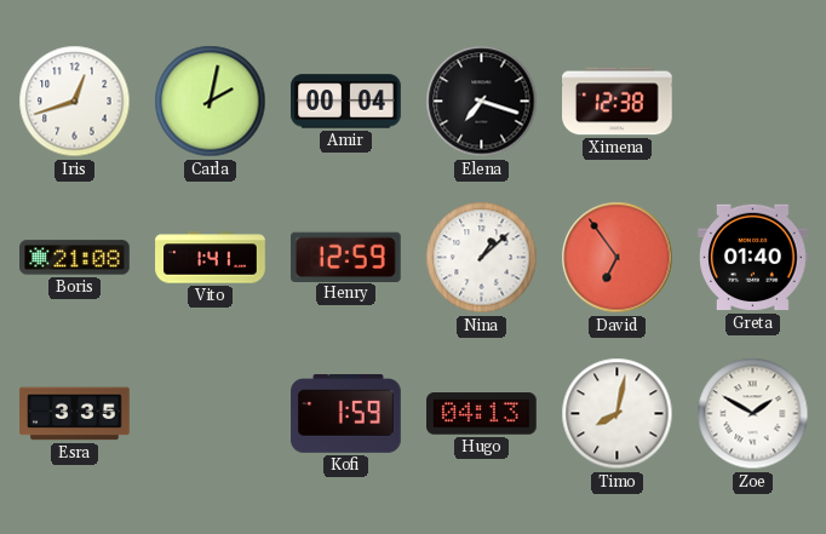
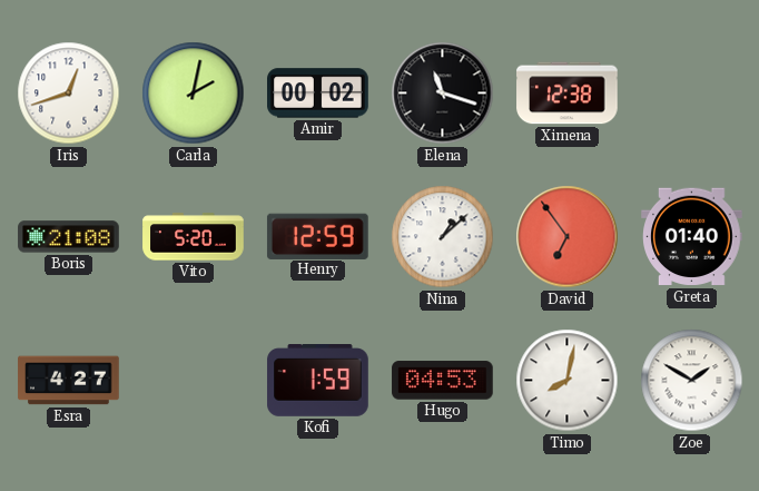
Amir: 00:04 -> 00:02 (318, 94)
Elena: 7:18 -> 11:18 (443, 94)
Vito: 1:41 -> 5:20 (194, 237)
Esra: 3:35 -> 4:27 (69, 381)
Hugo: 04:13 -> 04:53 (443, 381)
